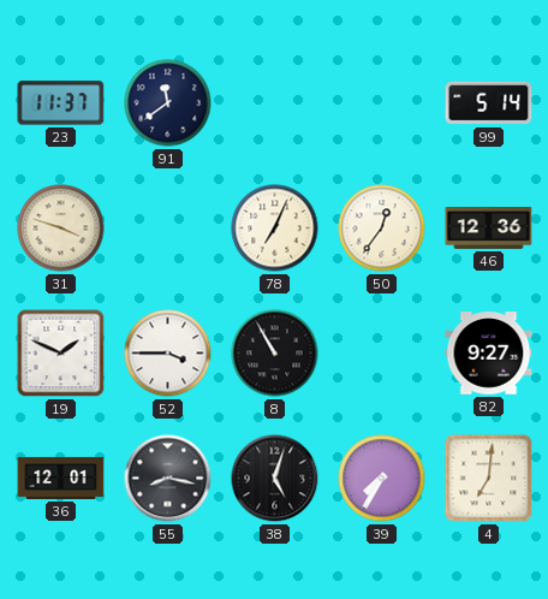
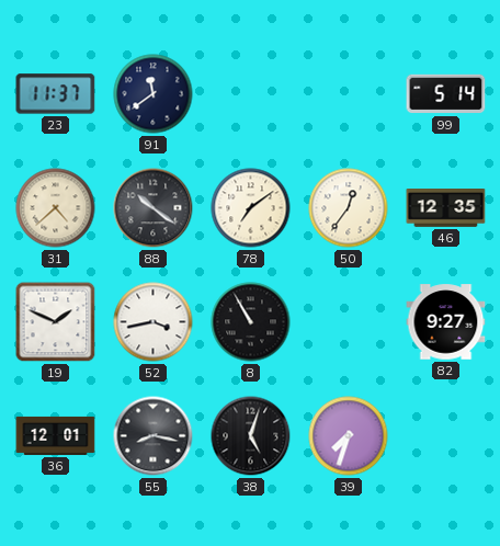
31: 3:48 -> 4:38 (56, 208)
88: none -> 10:21 (154, 208)
78: 7:04 -> 7:09 (251, 208)
46: 12:36 -> 12:35 (446, 208)
52: 3:45 -> 3:43 (154, 322)
39: 7:35 -> 7:33 (349, 436)
4: 7:01 -> none (489, 479)
